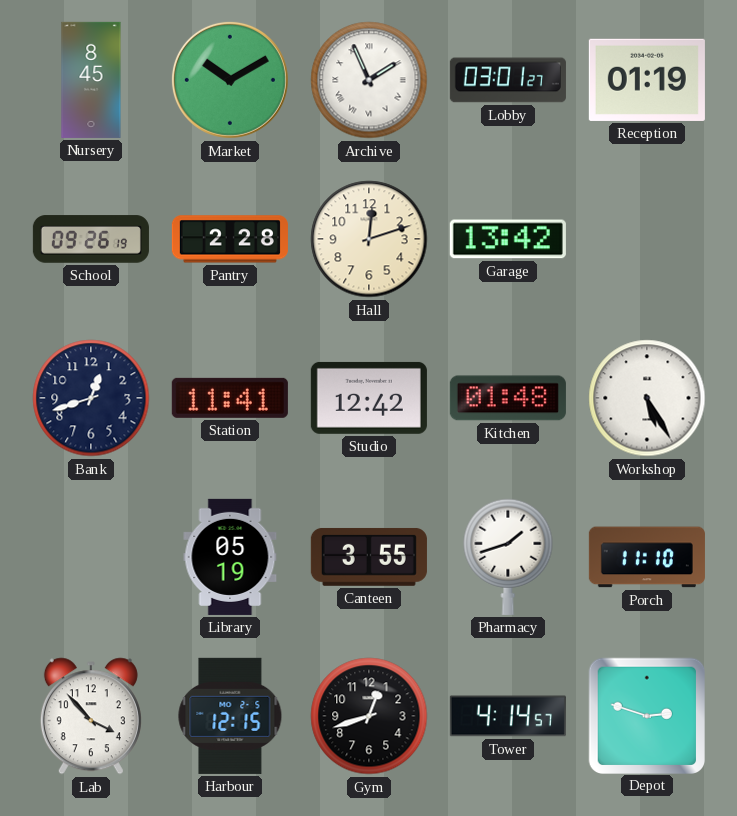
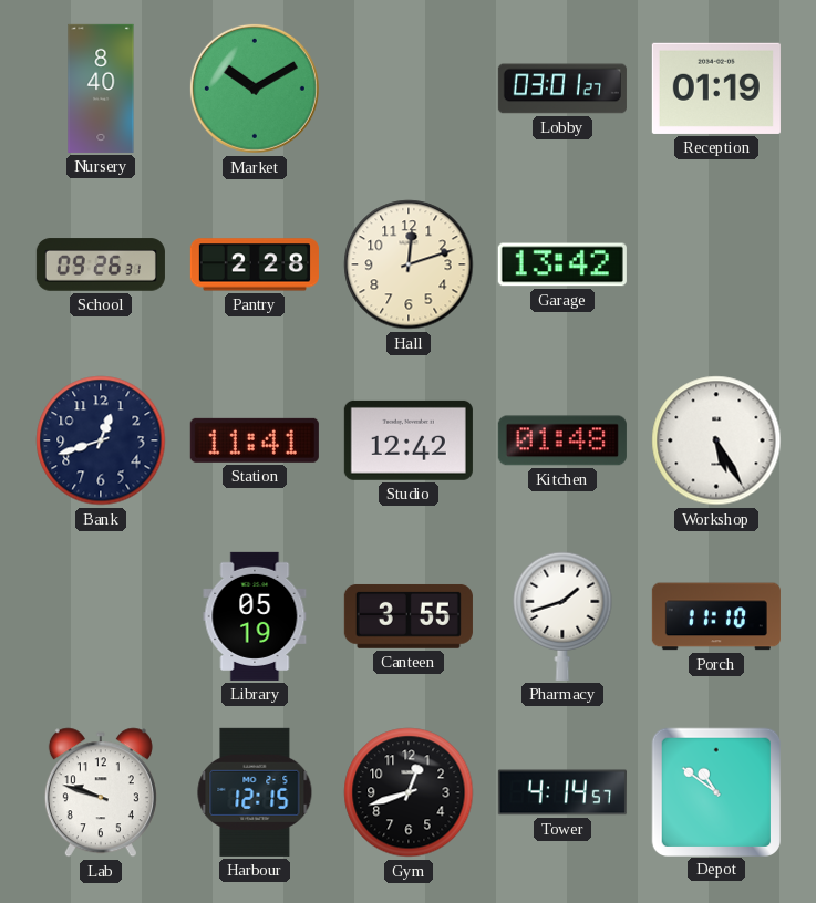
Nursery: 8:45 -> 8:40 (101, 89)
Archive: 1:56 -> none (369, 80)
School: 09:26:19 -> 09:26:31 (101, 264)
Lab: 3:53 -> 9:48 (101, 792)
Depot: 2:48 -> 10:51 (716, 791)
